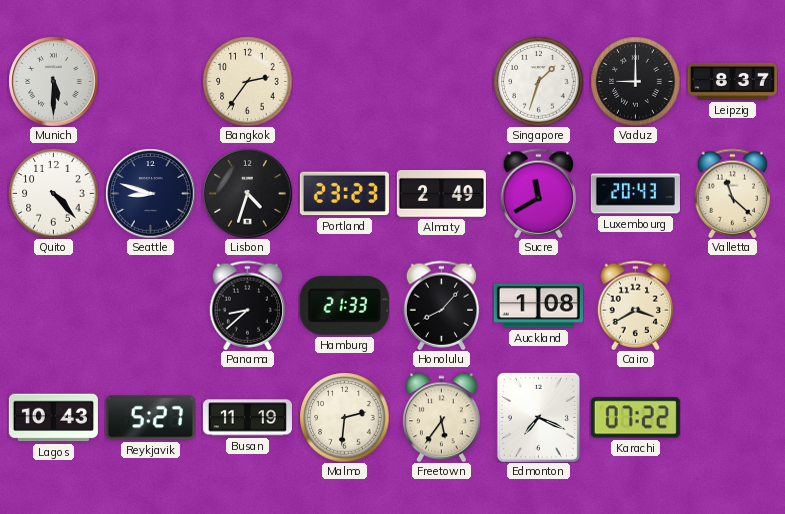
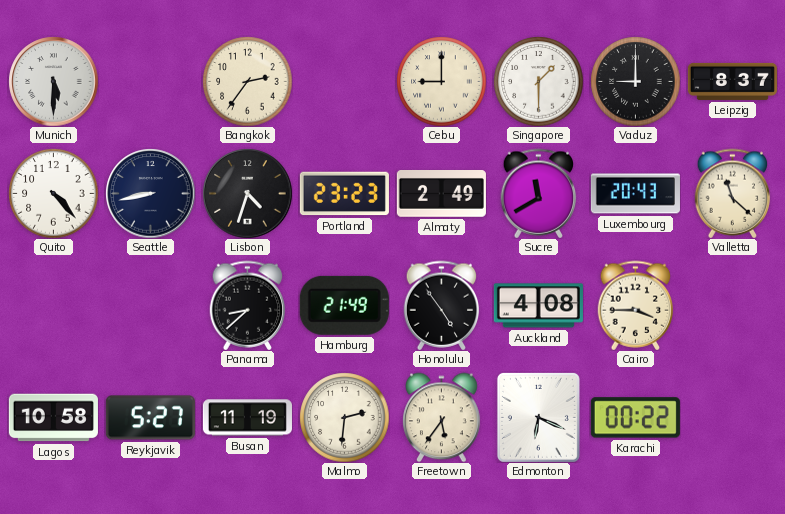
Cebu: none -> 9:00 (441, 81)
Singapore: 1:33 -> 1:30 (538, 81)
Seattle: 8:48 -> 8:43 (150, 193)
Hamburg: 21:33 -> 21:49 (344, 305)
Honolulu: 8:07 -> 4:54 (442, 305)
Auckland: 1:08 -> 4:08 (538, 306)
Cairo: 3:40 -> 3:45 (636, 305)
Lagos: 10:43 -> 10:58 (53, 418)
Edmonton: 7:19 -> 6:19 (538, 417)
Karachi: 07:22 -> 00:22 (635, 418)
